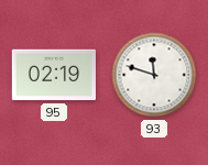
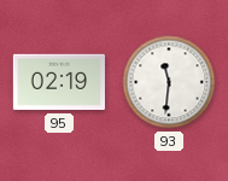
93: 11:48 -> 11:31 (169, 82)
